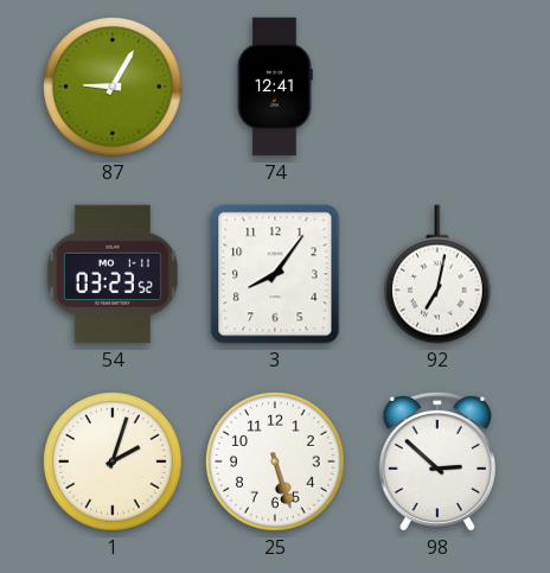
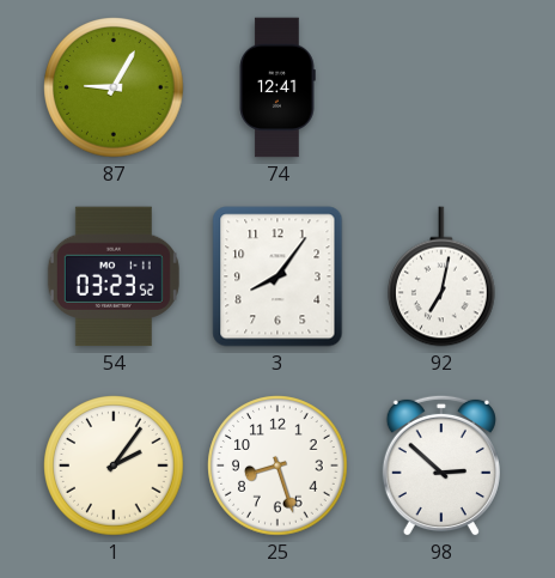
1: 2:03 -> 2:06 (114, 466)
25: 5:27 -> 8:27 (277, 466)
